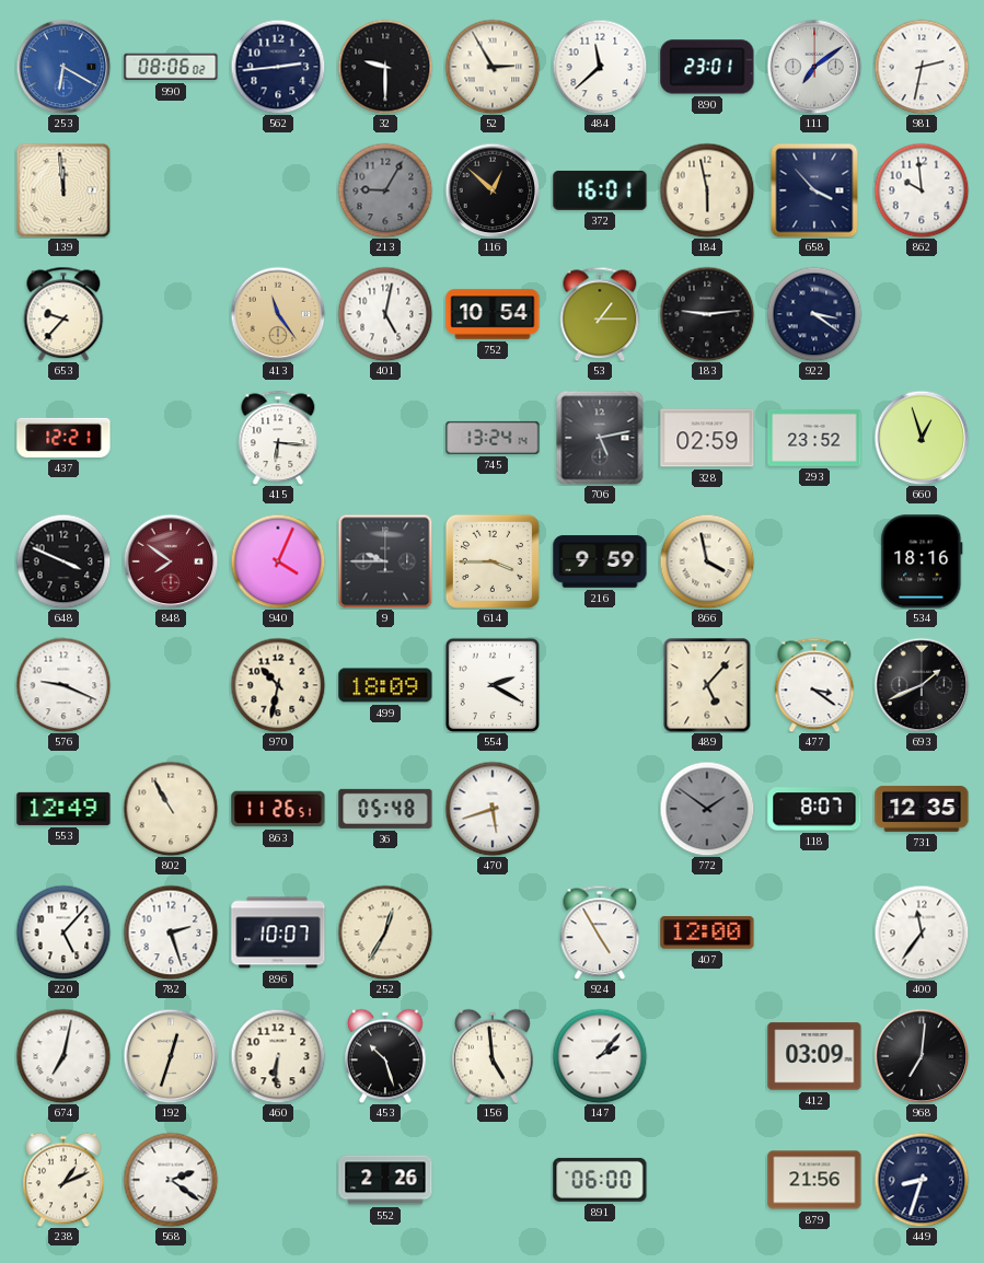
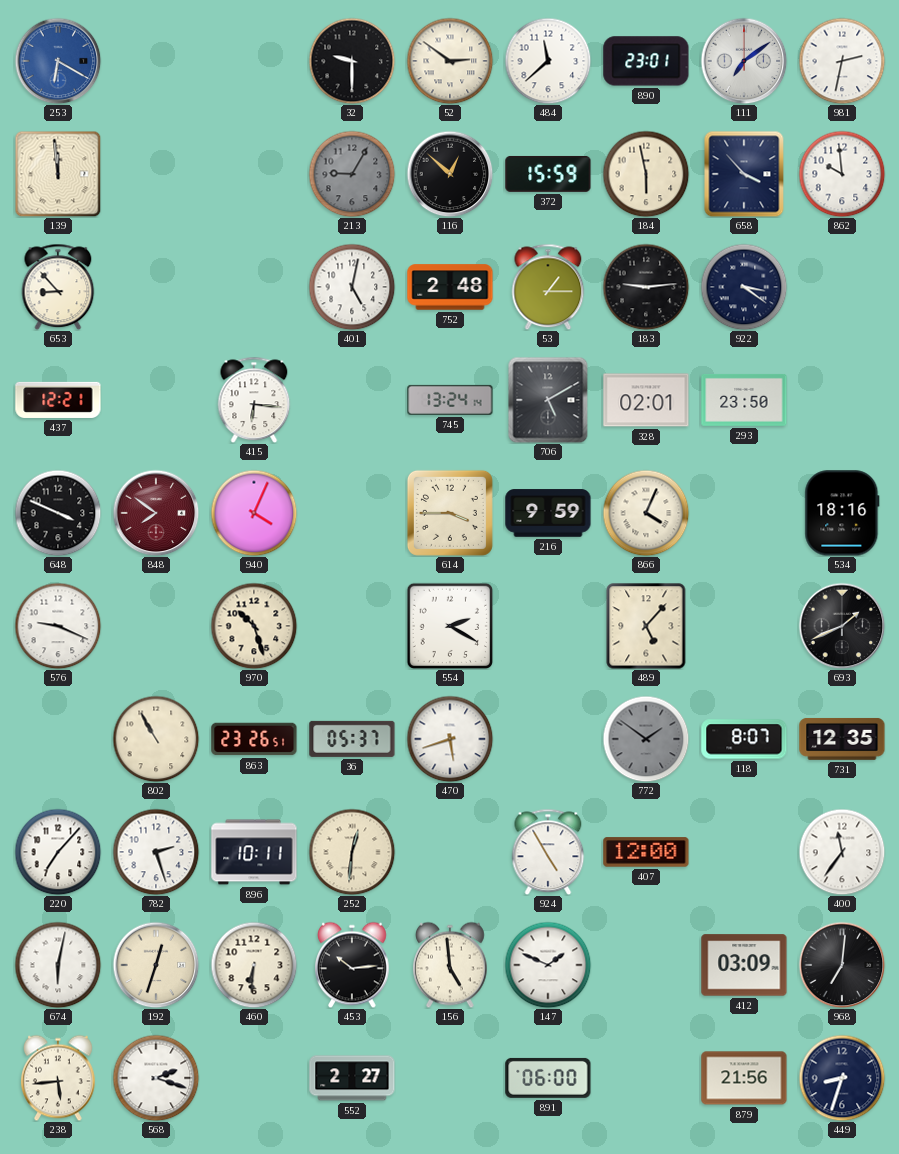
990: 08:06 -> none (171, 67)
562: 2:44 -> none (278, 67)
52: 2:55 -> 2:51 (450, 61)
372: 16:01 -> 15:59 (548, 174)
653: 9:37 -> 8:53 (58, 287)
413: 11:24 -> none (278, 314)
752: 10:54 -> 2:48 (450, 287)
706: 5:13 -> 5:10 (548, 400)
328: 02:59 -> 02:01 (646, 400)
293: 23:52 -> 23:50 (744, 400)
660: 12:57 -> none (922, 438)
9: 9:45 -> none (385, 561)
866: 3:58 -> 4:04 (646, 513)
970: 10:32 -> 10:27 (254, 626)
499: 18:09 -> none (385, 685)
477: 3:21 -> none (814, 685)
553: 12:49 -> none (63, 809)
863: 11:26 -> 23:26 (254, 739)
36: 05:48 -> 05:37 (352, 739)
220: 5:07 -> 7:07 (58, 852)
896: 10:07 -> 10:11 (254, 852)
252: 12:35 -> 12:31 (352, 852)
674: 7:02 -> 6:02 (58, 965)
453: 10:27 -> 10:14 (353, 965)
147: 2:07 -> 1:49 (548, 965)
238: 1:11 -> 5:44 (59, 1078)
568: 2:21 -> 2:18 (156, 1078)
552: 2:26 -> 2:27 (352, 1078)
